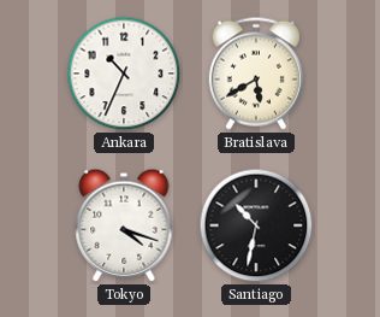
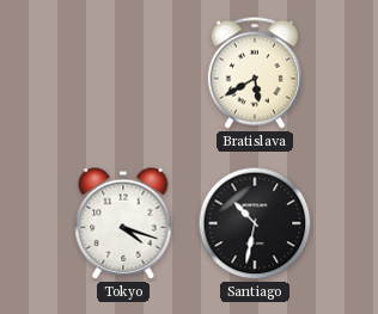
Ankara: 10:34 -> none (124, 74)
